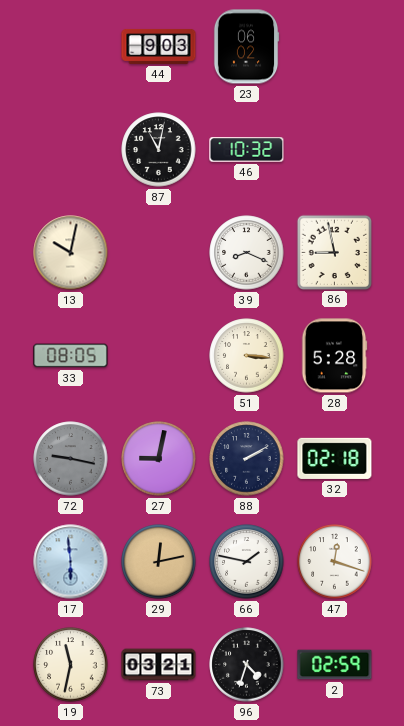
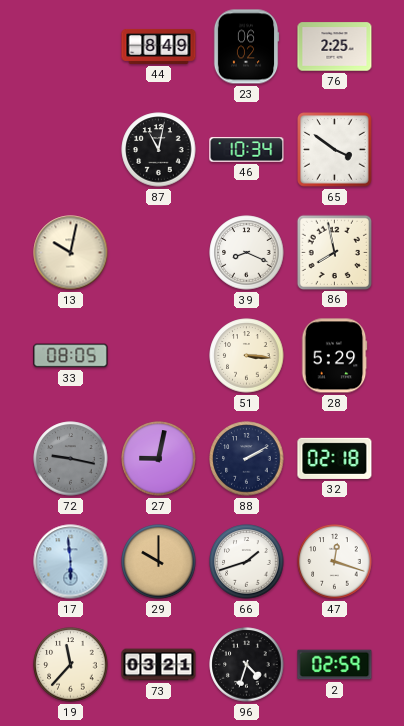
44: 9:03 -> 8:49 (159, 46)
76: none -> 2:25 (335, 47)
46: 10:32 -> 10:34 (247, 150)
65: none -> 3:51 (335, 150)
86: 8:58 -> 7:58 (334, 252)
28: 5:28 -> 5:29 (334, 356)
29: 12:13 -> 10:00 (159, 562)
66: 1:47 -> 1:42 (247, 562)
19: 11:32 -> 11:37 (71, 665)
